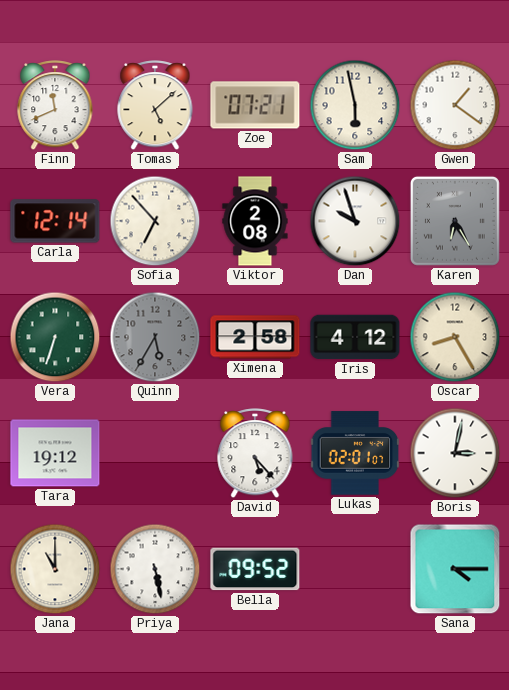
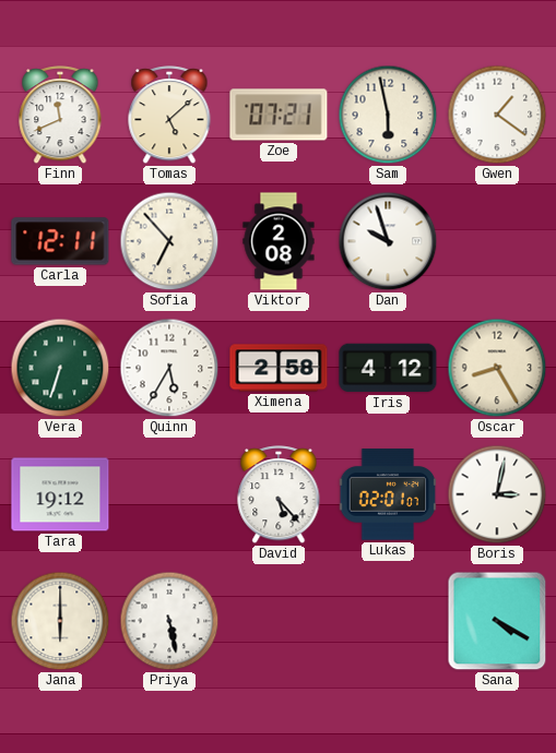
Carla: 12:14 -> 12:11 (60, 241)
Karen: 6:25 -> none (455, 221)
Quinn dial: grey -> white (169, 368)
Jana: 11:00 -> 6:00 (60, 621)
Bella: 09:52 -> none (255, 569)
Sana: 4:15 -> 4:20 (497, 621)
